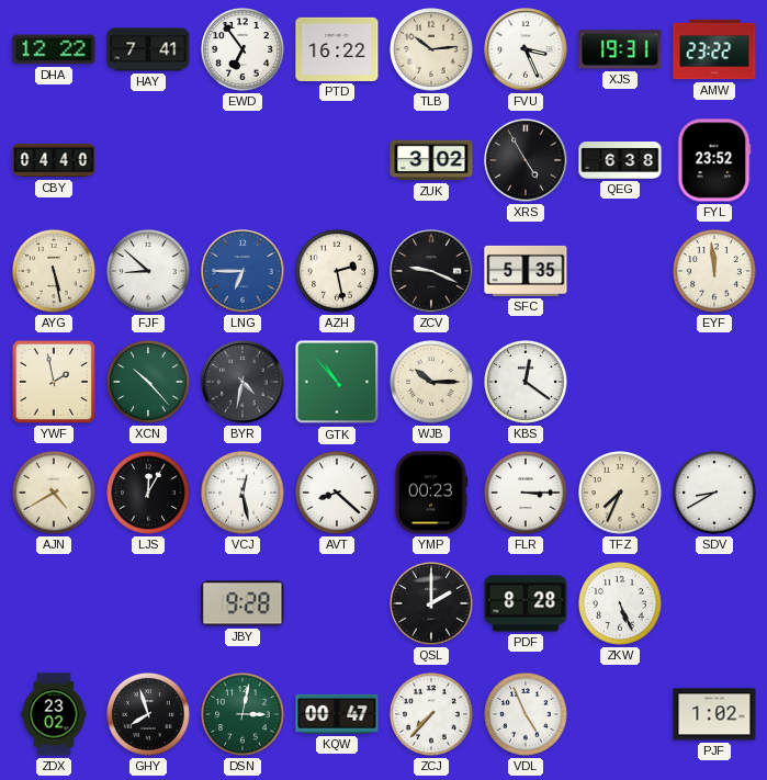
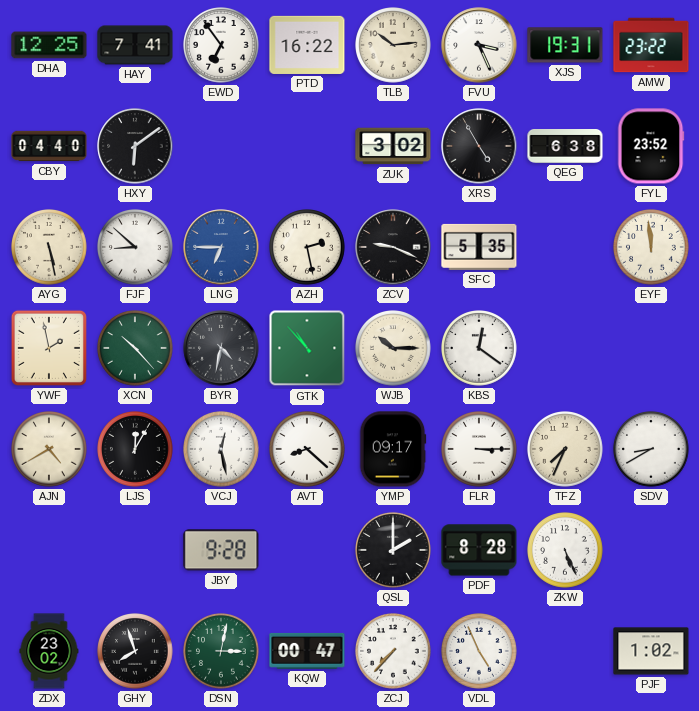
DHA: 12:22 -> 12:25 (49, 45)
HXY: none -> 6:09 (135, 146)
YMP: 00:23 -> 09:17 (393, 449)
